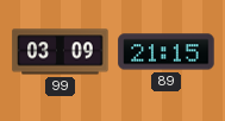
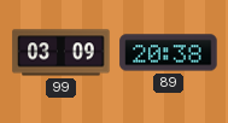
89: 21:15 -> 20:38 (169, 53)
